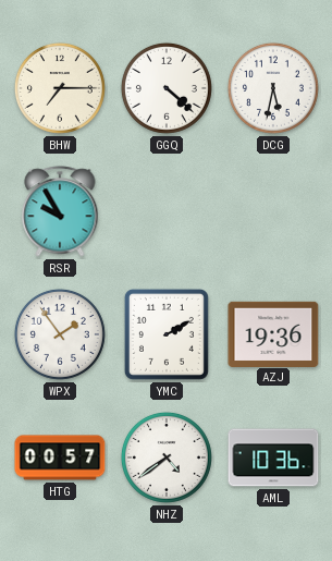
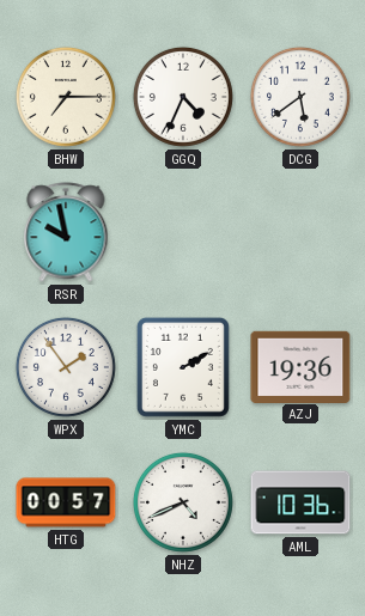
GGQ: 4:22 -> 4:34 (183, 97)
DCG: 5:32 -> 5:39 (300, 97)
RSR: 9:55 -> 9:58 (66, 232)
NHZ: 4:39 -> 4:41 (183, 502)
